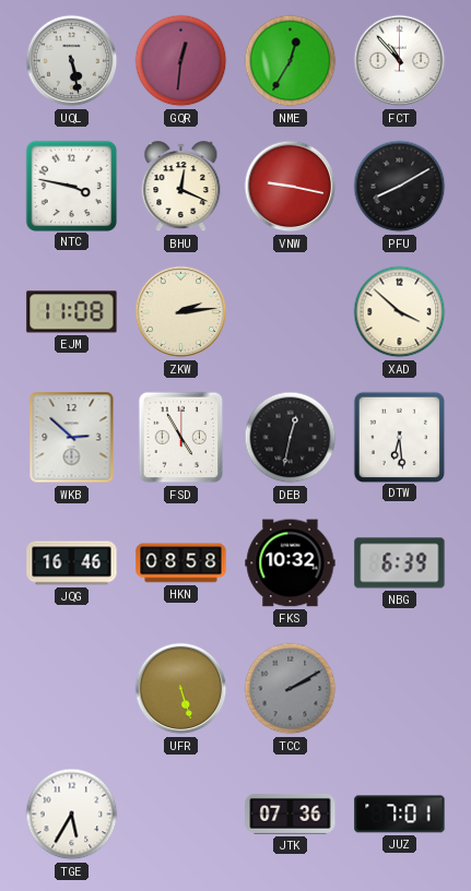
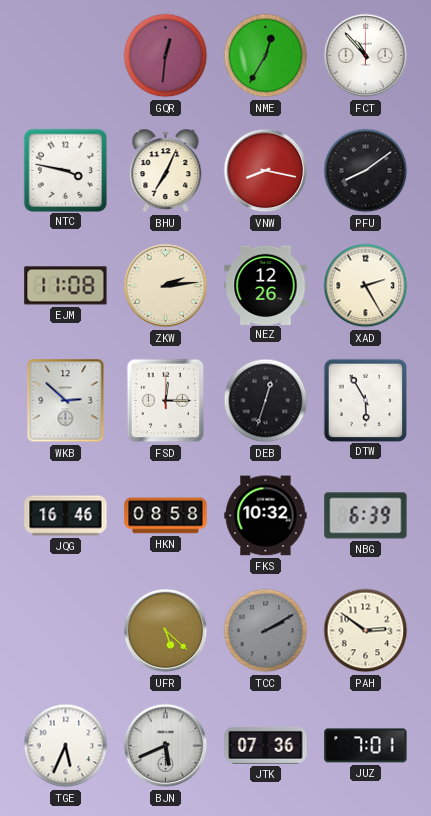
UQL: 5:28 -> none (72, 61)
BHU: 12:19 -> 7:04 (166, 171)
VNW: 9:17 -> 8:17 (266, 171)
PFU: 8:10 -> 8:09 (366, 171)
NEZ: none -> 12:26 (266, 285)
XAD: 3:52 -> 2:25 (366, 286)
FSD: 4:55 -> 12:15 (166, 401)
DEB: 12:32 -> 12:33 (266, 401)
DTW: 6:29 -> 5:55 (365, 400)
UFR: 5:27 -> 5:22 (166, 631)
PAH: none -> 2:51 (366, 631)
TGE: 5:35 -> 5:34 (66, 746)
BJN: none -> 5:41 (166, 746)
